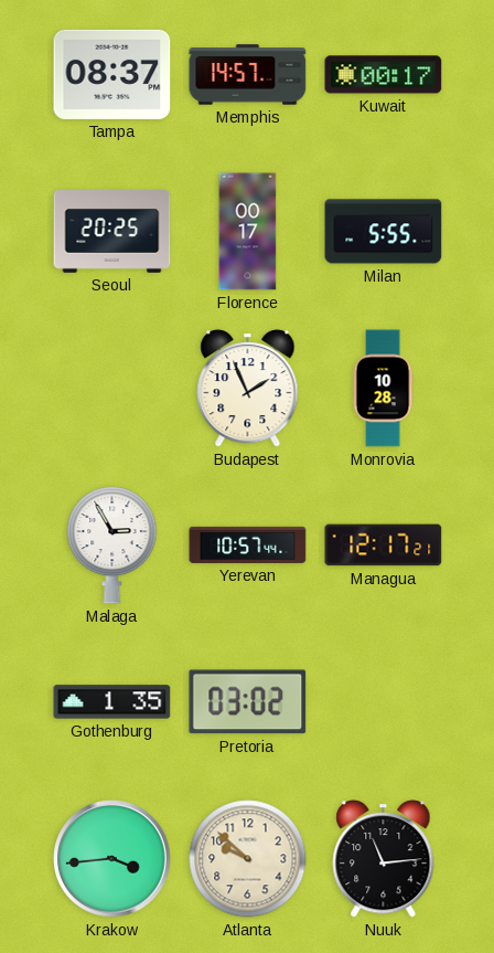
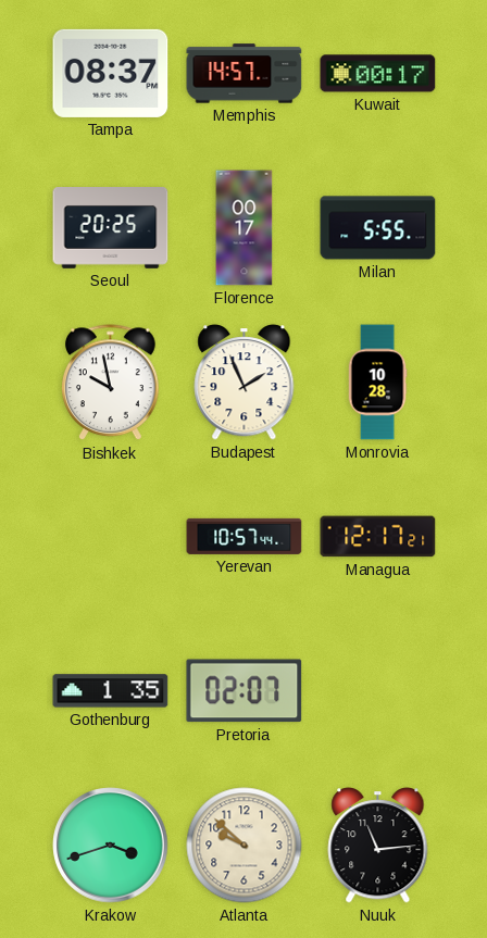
Bishkek: none -> 9:58 (111, 383)
Malaga: 2:55 -> none (112, 544)
Pretoria: 03:02 -> 02:07 (245, 691)
Krakow: 3:44 -> 3:42 (111, 846)
